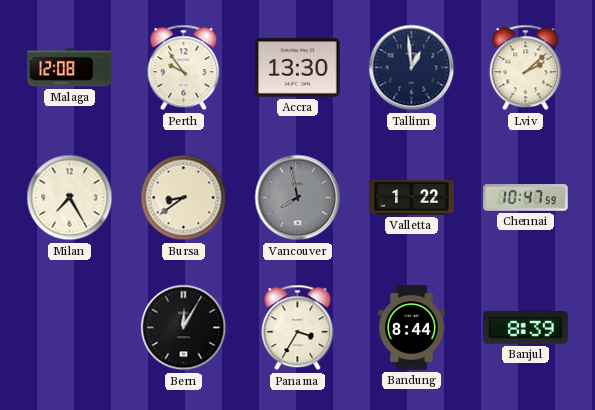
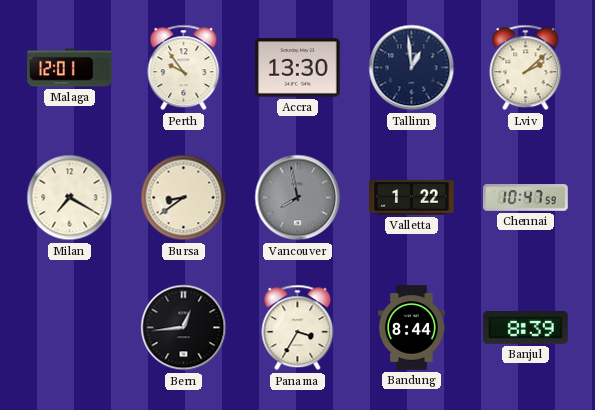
Malaga: 12:08 -> 12:01 (70, 68)
Milan: 7:25 -> 7:20 (70, 198)
Bern: 12:05 -> 12:44 (184, 328)
